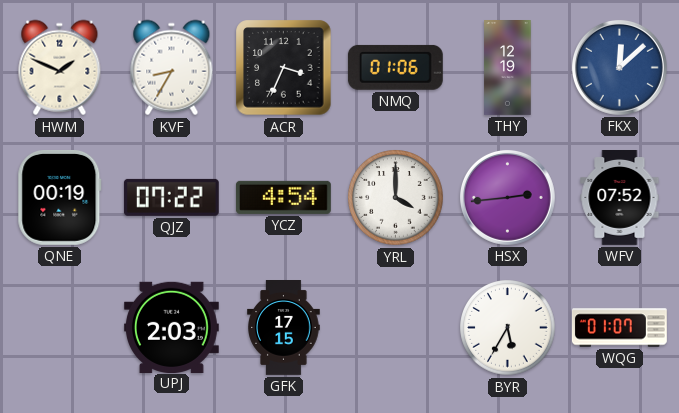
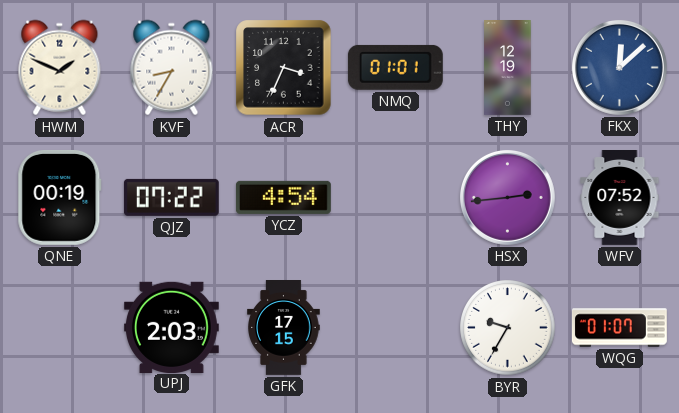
NMQ: 01:06 -> 01:01 (395, 67)
YRL: 4:00 -> none (396, 198)
BYR: 5:35 -> 9:35 (508, 328)
